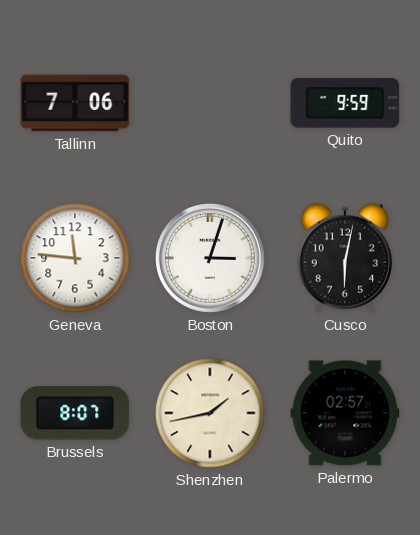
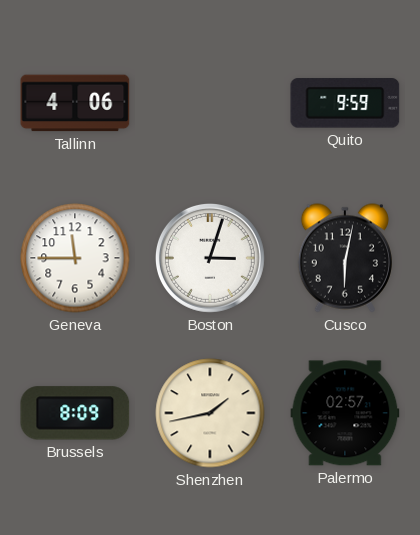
Tallinn: 7:06 -> 4:06 (75, 103)
Geneva: 11:46 -> 11:45 (75, 258)
Brussels: 8:07 -> 8:09 (75, 413)
